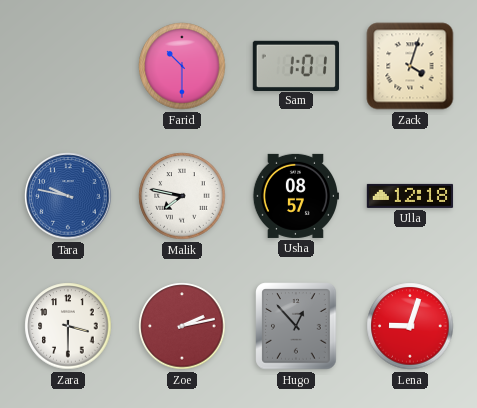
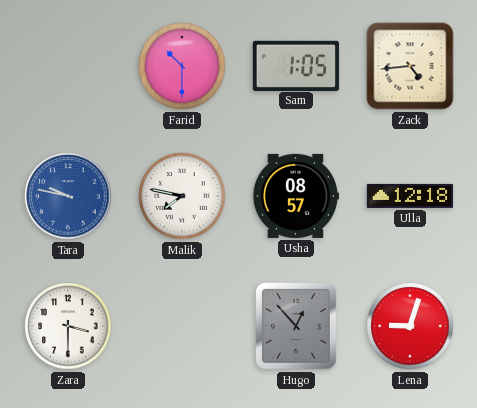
Sam: 1:01 -> 1:05 (295, 65)
Zack: 4:03 -> 4:44 (410, 66)
Zoe: 2:13 -> none (182, 326)
